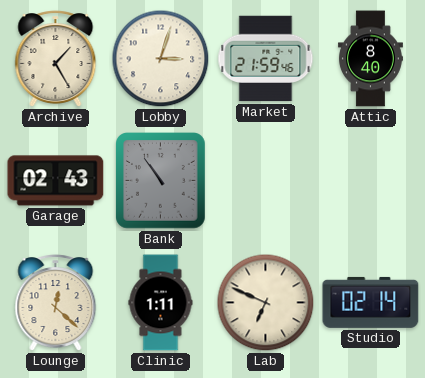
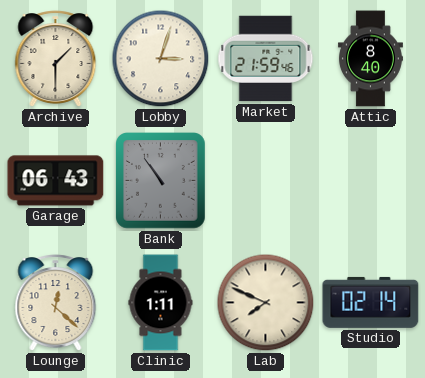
Archive: 1:25 -> 1:30 (56, 59)
Garage: 02:43 -> 06:43 (56, 181)
Lab: 6:49 -> 7:49 (266, 303)
